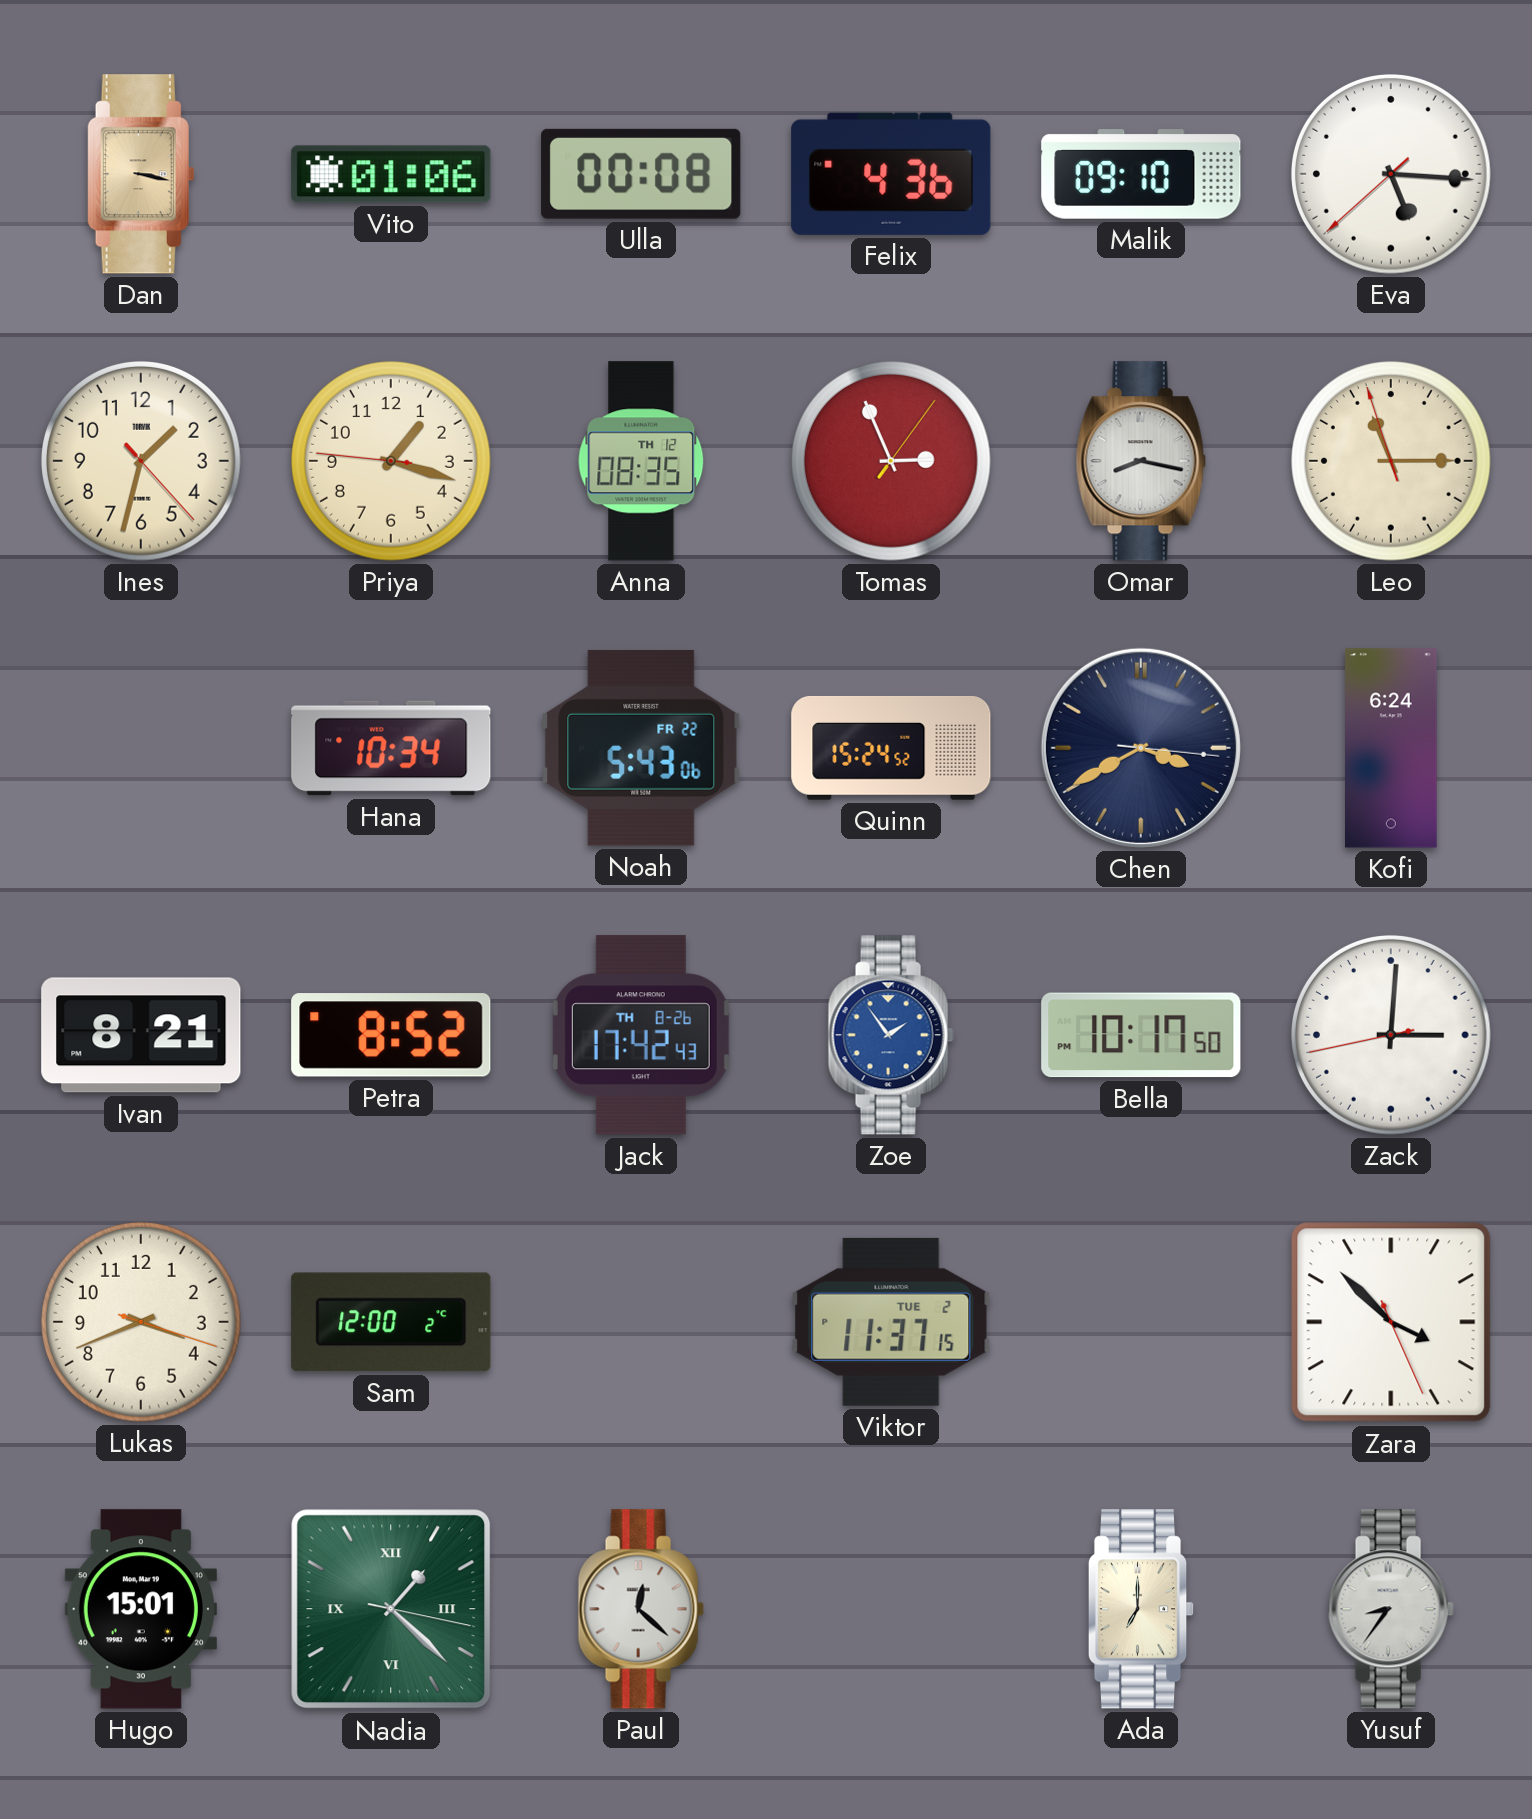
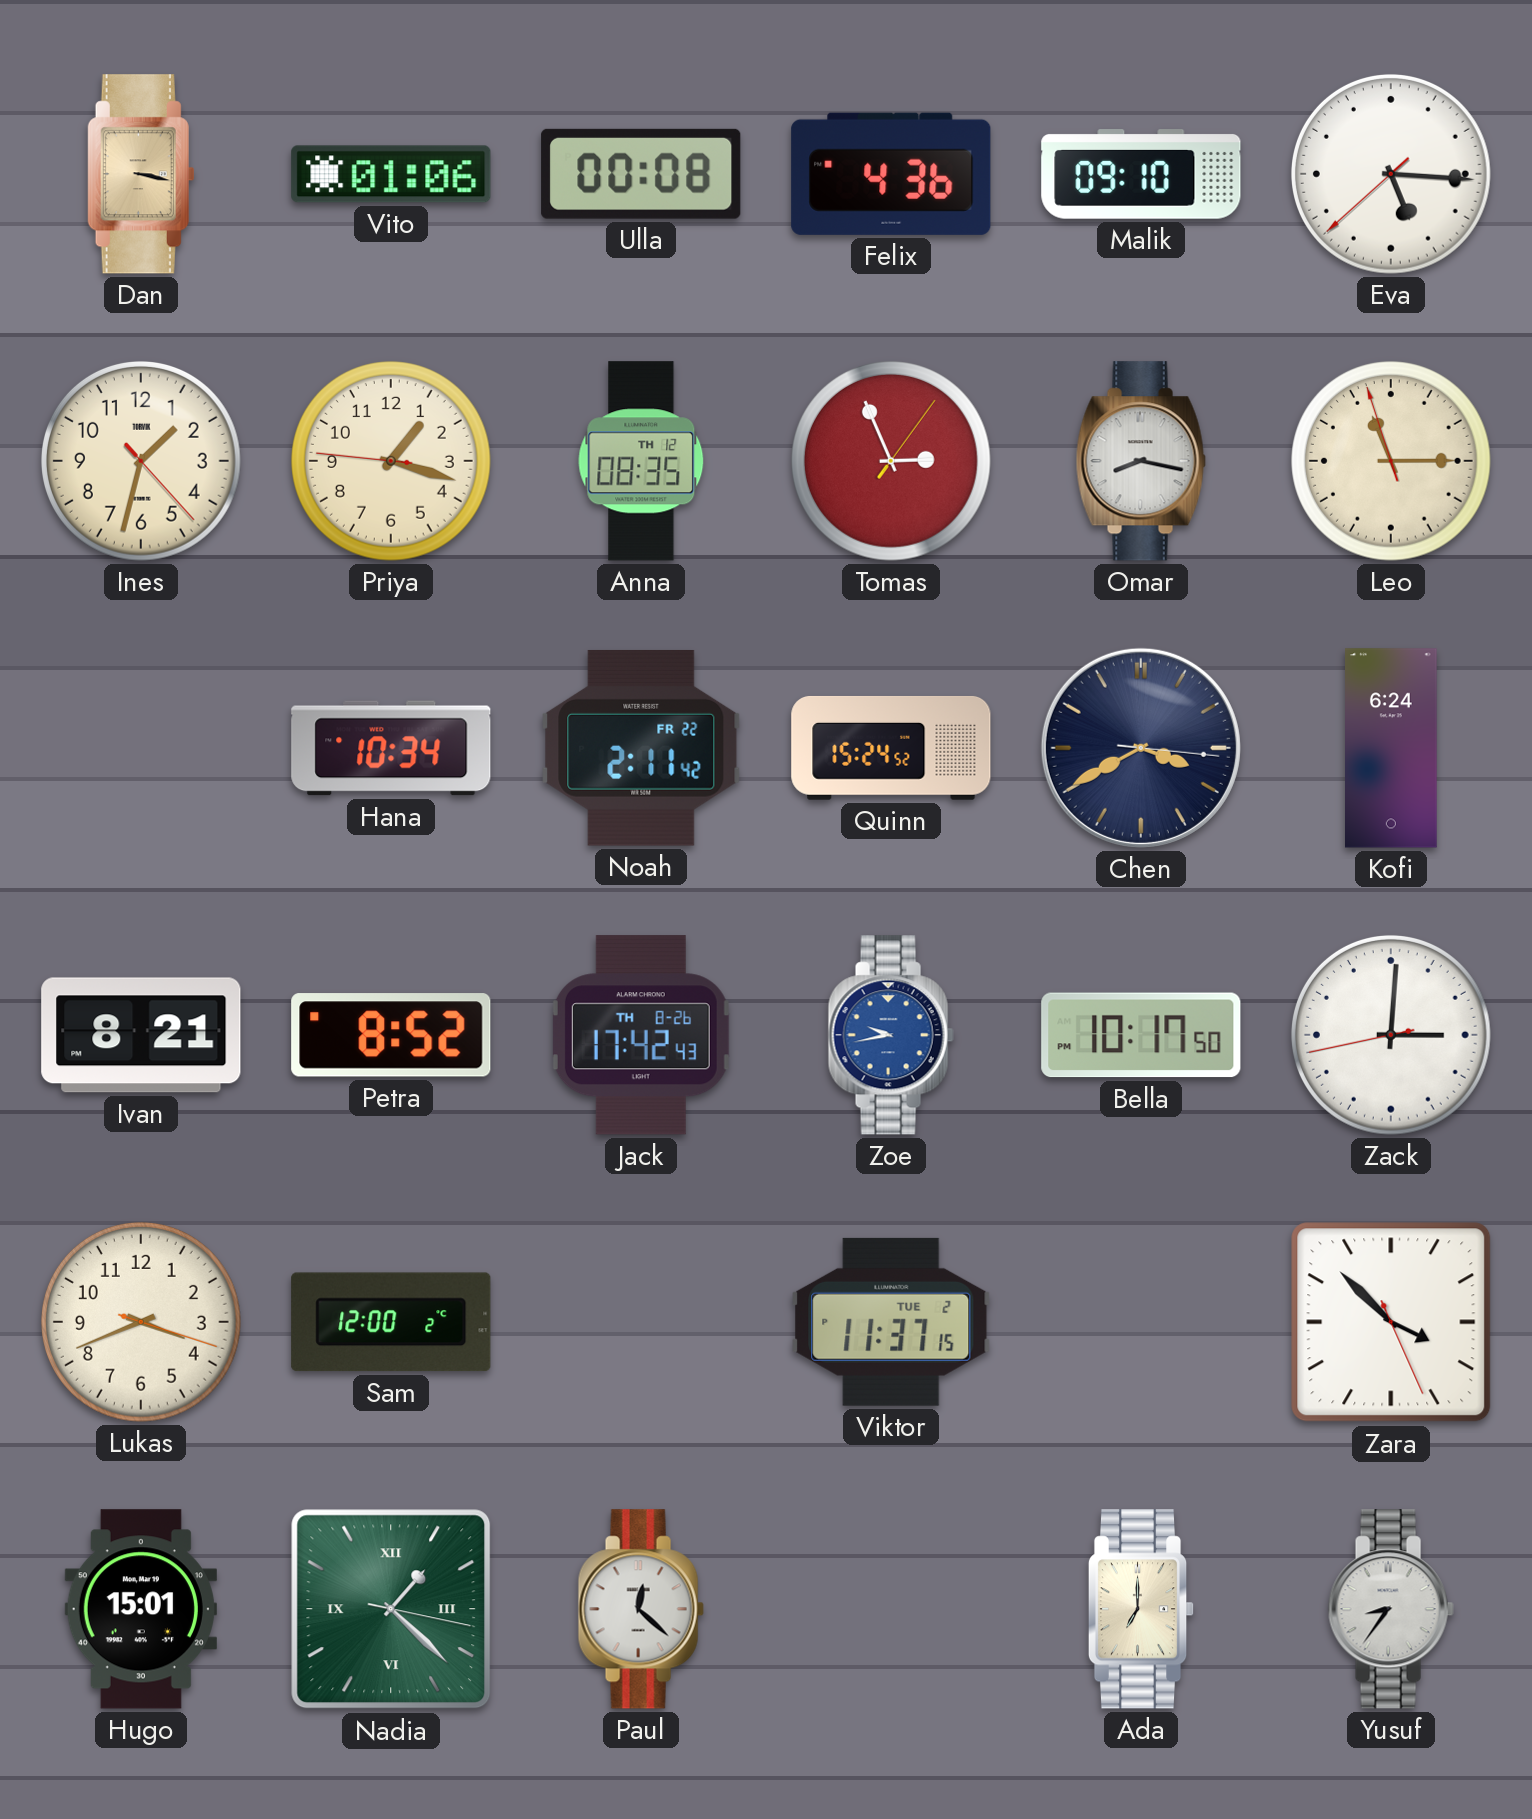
Noah: 5:43 -> 2:11 (641, 748)
Zoe: 1:54 -> 9:43 (891, 1035)
